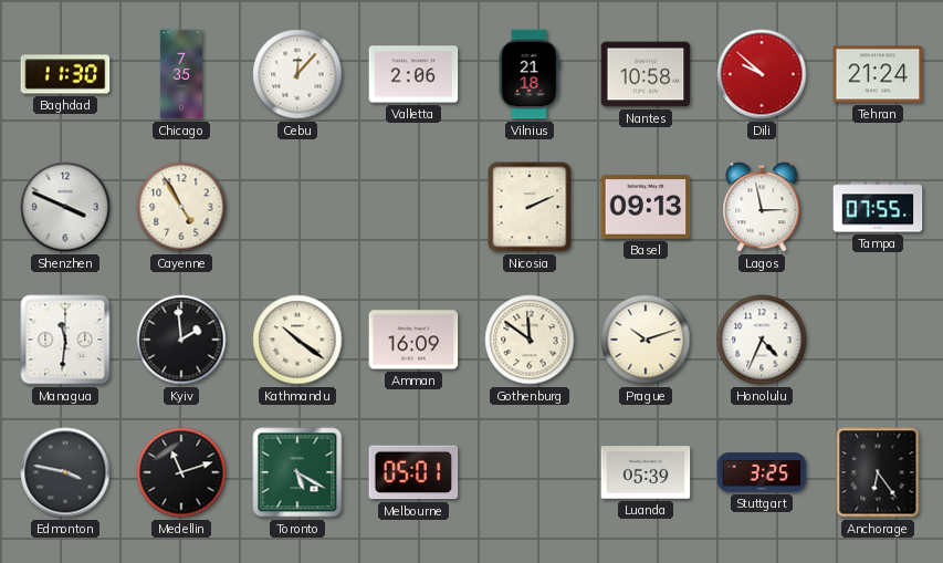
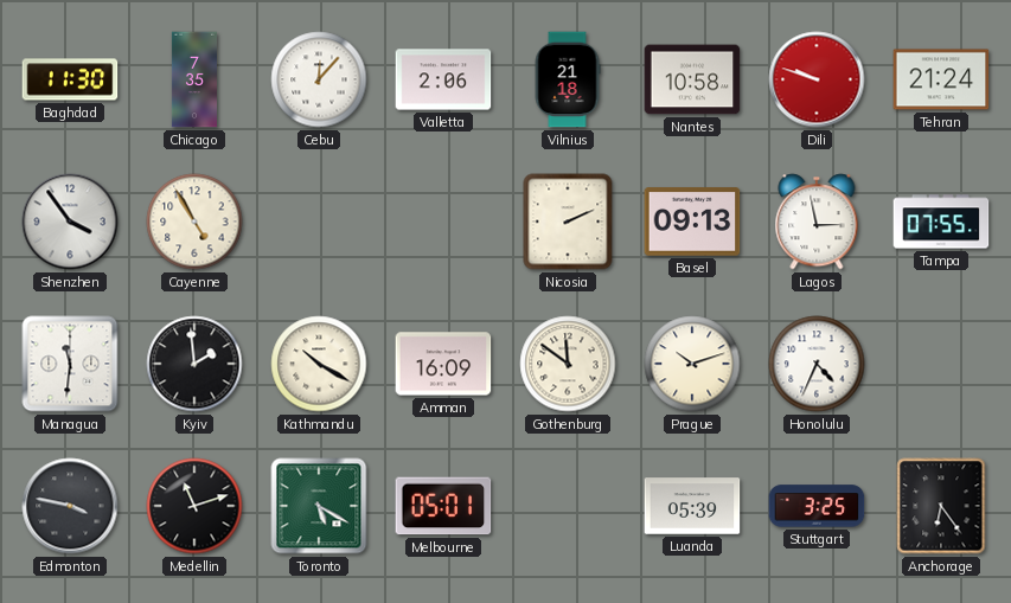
Dili: 9:52 -> 9:48 (817, 79)
Shenzhen: 3:49 -> 3:54 (70, 222)
Kathmandu: 10:21 -> 10:20 (319, 364)
